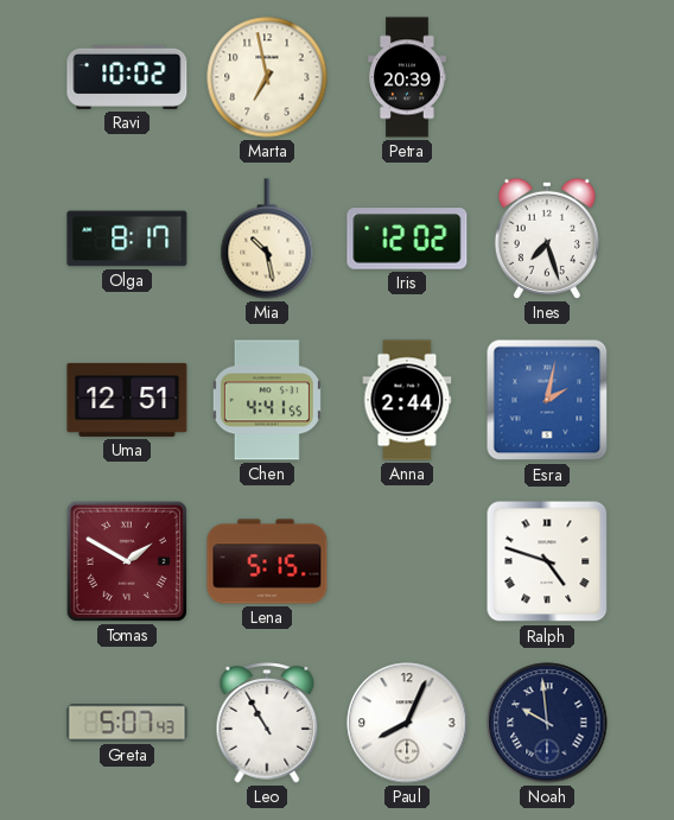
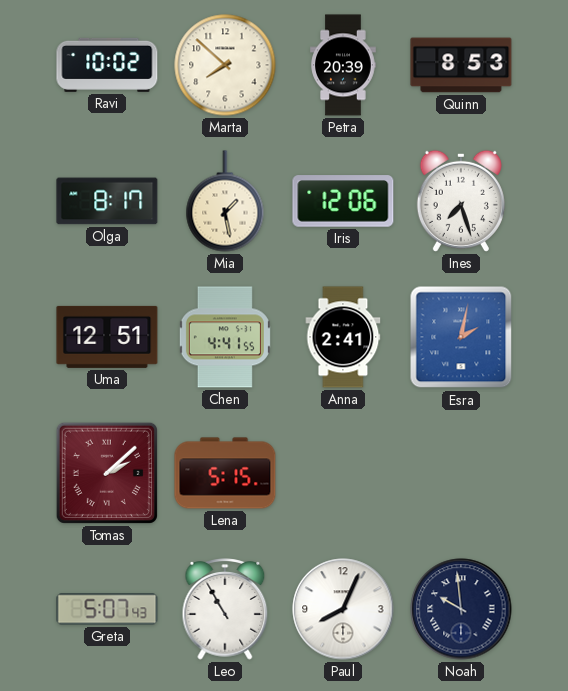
Marta: 6:58 -> 7:52 (225, 65)
Quinn: none -> 8:53 (461, 65)
Mia: 10:28 -> 1:28 (225, 201)
Iris: 12:02 -> 12:06 (343, 201)
Anna: 2:44 -> 2:41 (343, 337)
Tomas: 1:50 -> 2:08 (107, 473)
Ralph: 4:48 -> none (547, 561)
